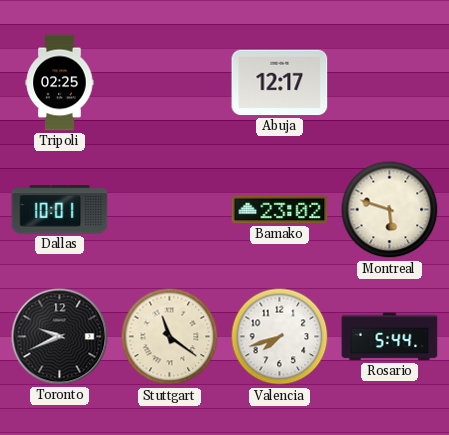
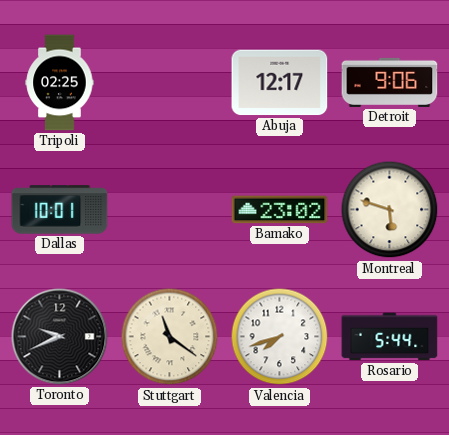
Detroit: none -> 9:06 (390, 82)
